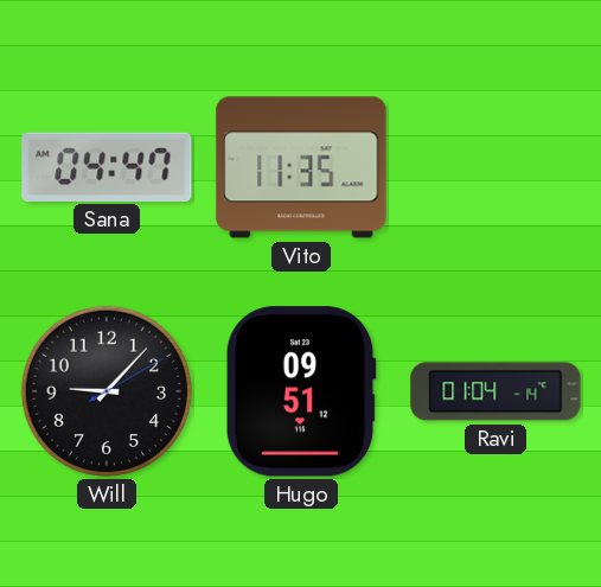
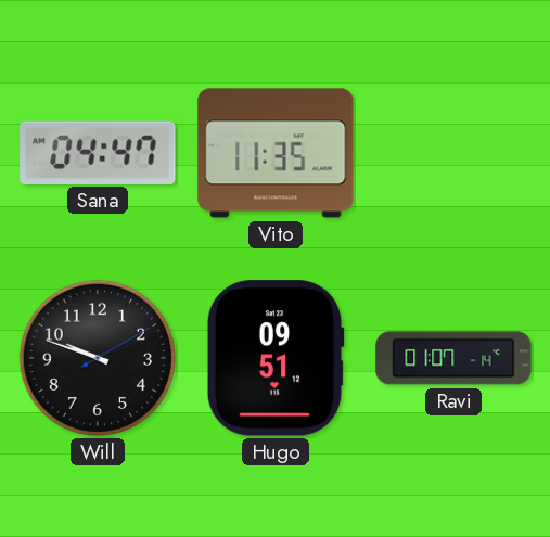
Will: 9:07 -> 9:48 (98, 358)
Ravi: 01:04 -> 01:07 (453, 358)
